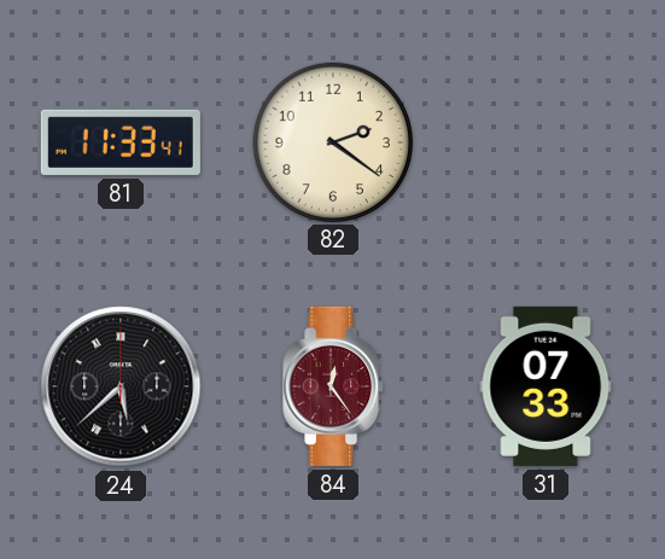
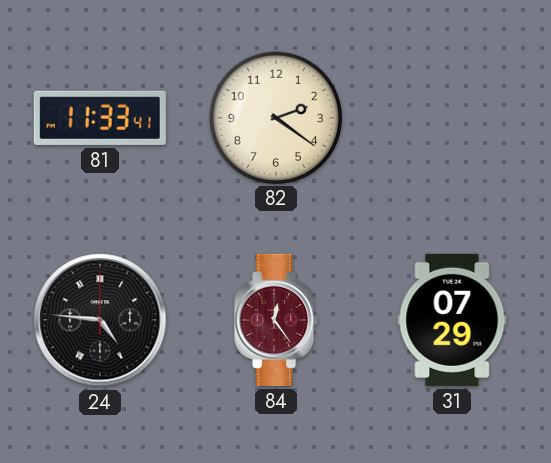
24: 5:38 -> 4:46 (100, 320)
31: 07:33 -> 07:29 (452, 320)
